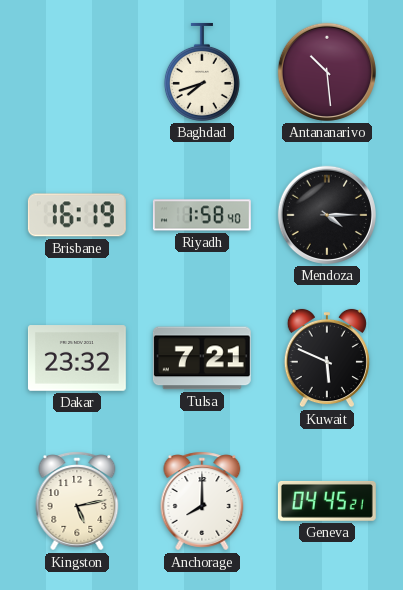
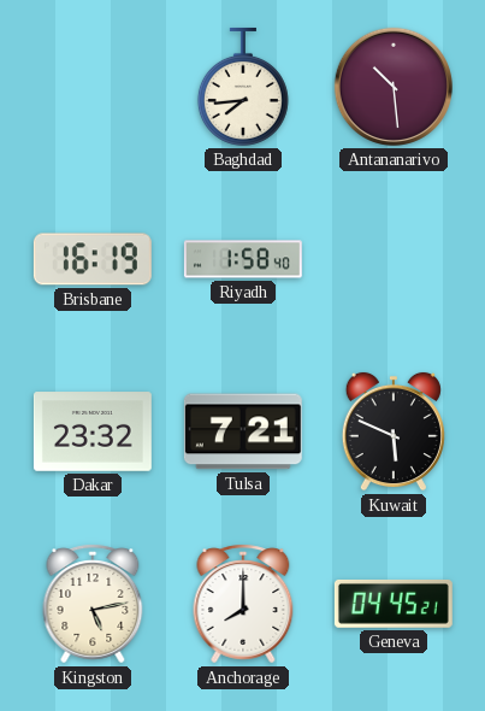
Baghdad: 7:42 -> 7:44 (243, 87)
Mendoza: 4:15 -> none (327, 215)
